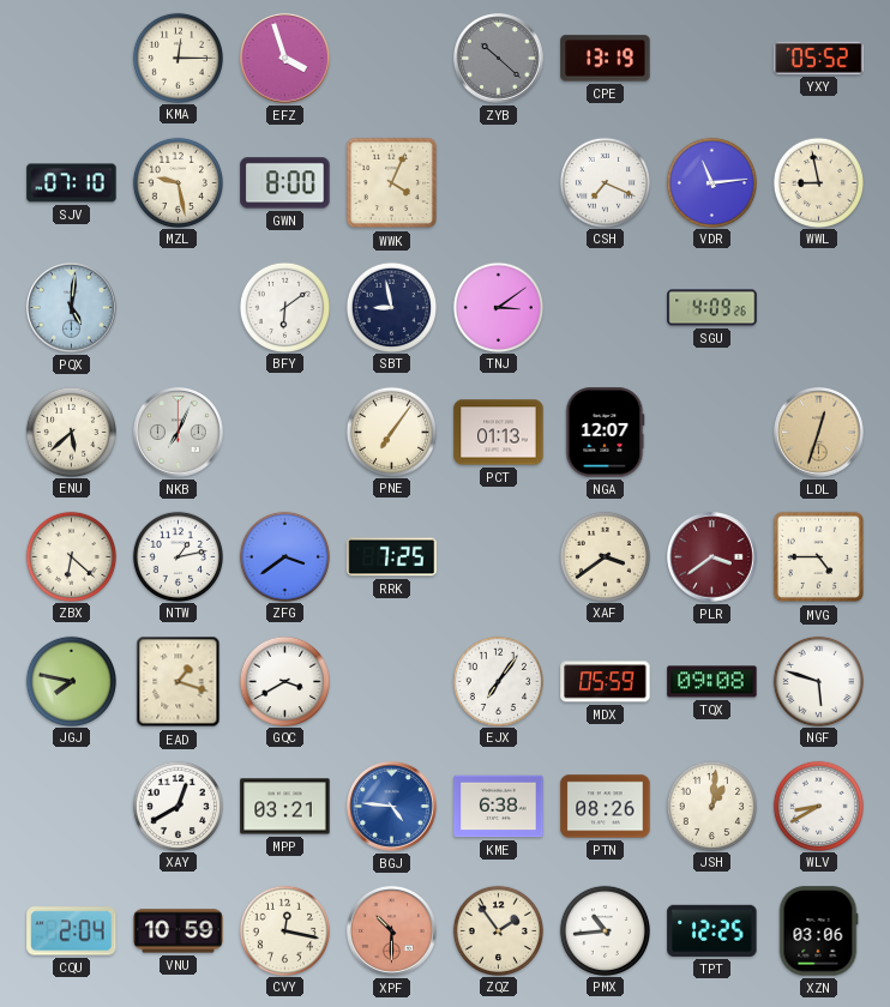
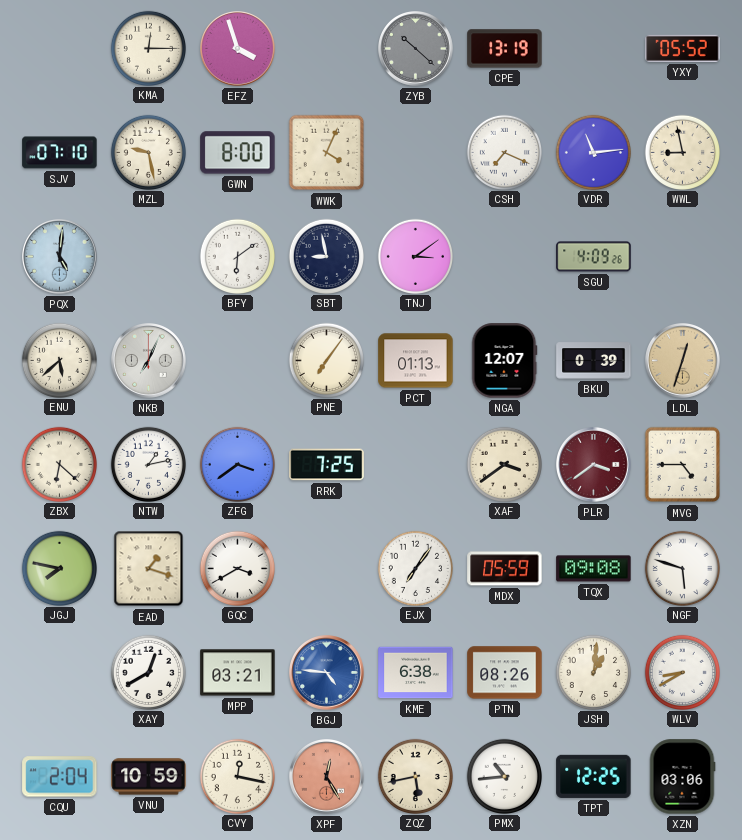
BKU: none -> 0:39 (594, 361)
XPF: 10:30 -> 12:25 (327, 777)
ZQZ: 1:54 -> 5:43 (415, 776)
